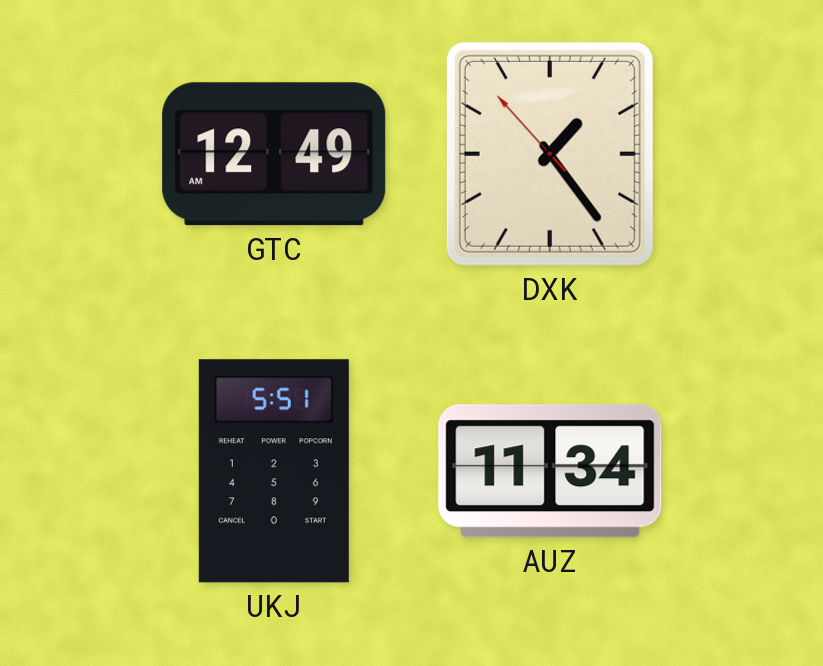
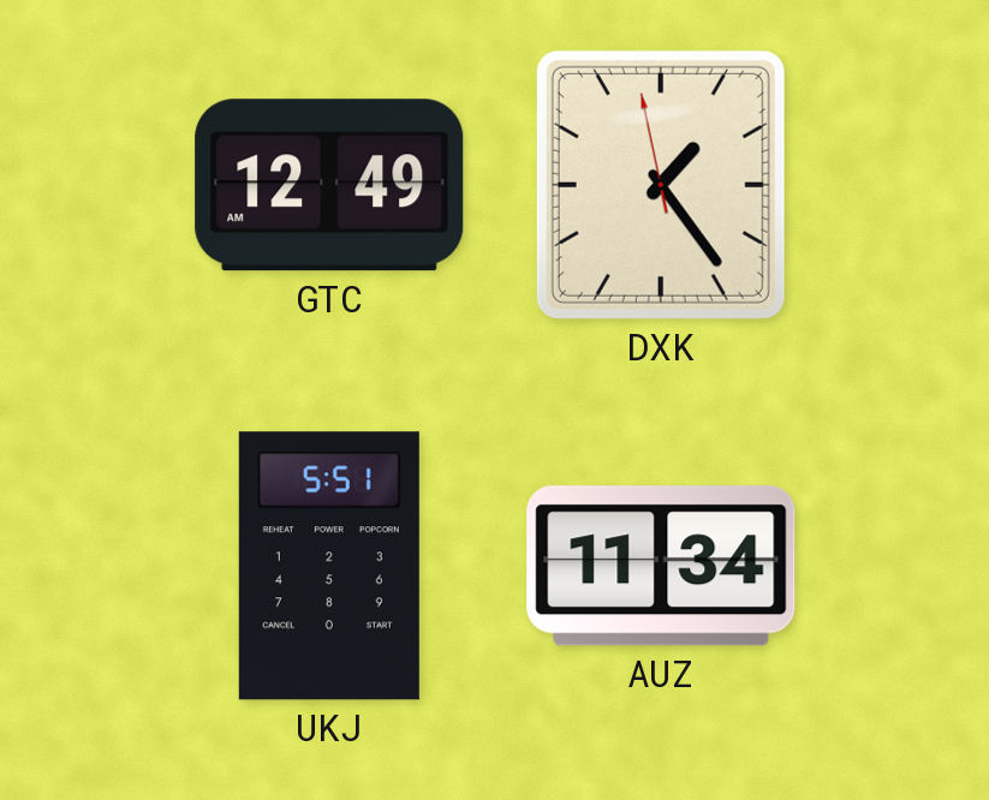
DXK: 1:23:53 -> 1:23:58 (661, 185)
